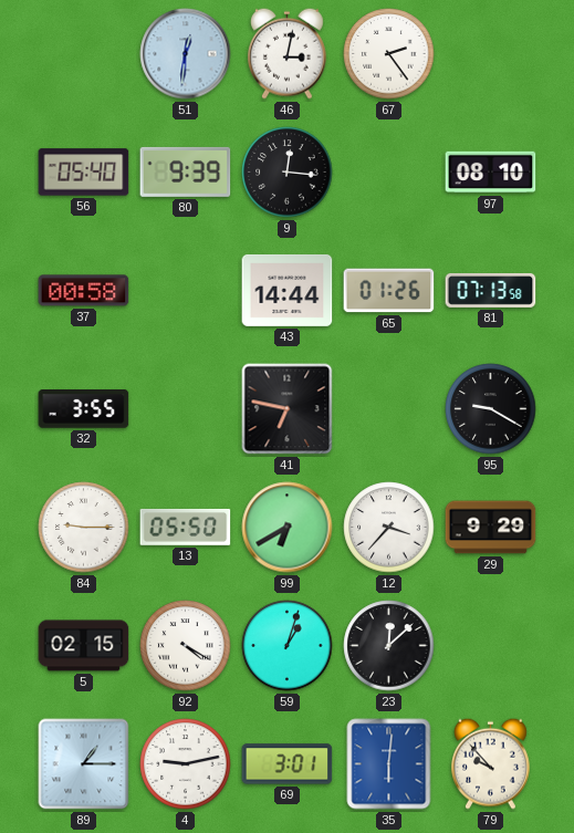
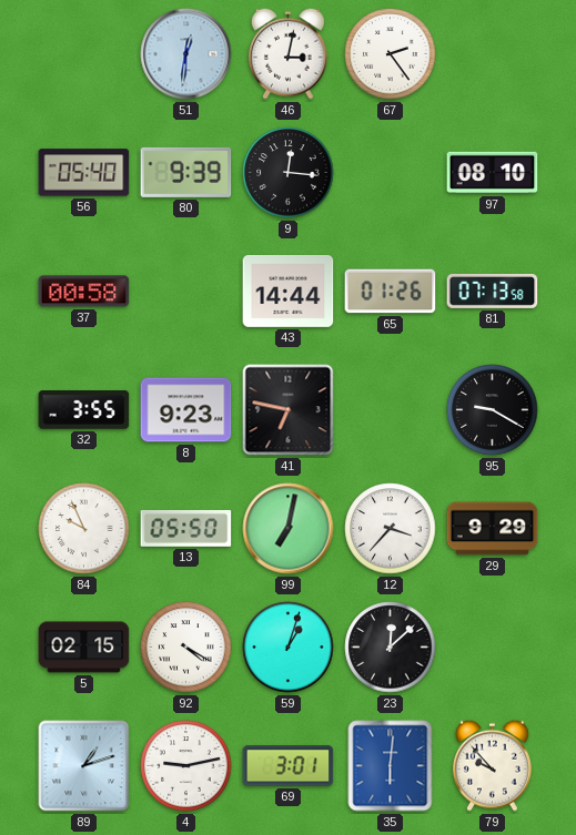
8: none -> 9:23 (186, 410)
84: 9:15 -> 9:56 (84, 529)
99: 6:40 -> 7:02 (289, 529)
89: 1:15 -> 1:12 (84, 766)
